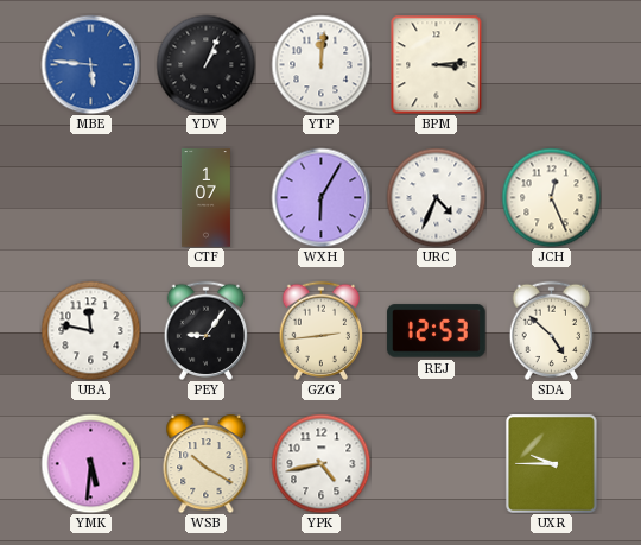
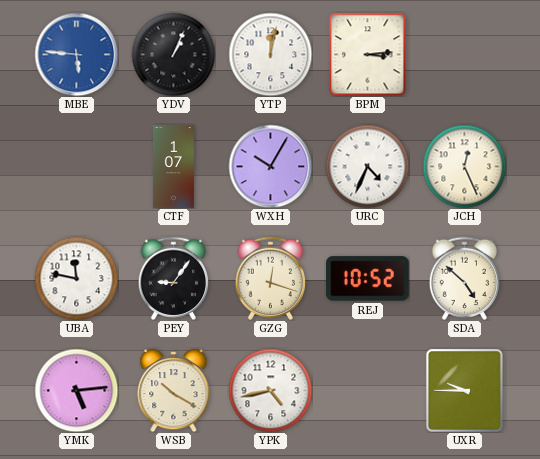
YTP: 12:01 -> 12:02 (270, 54)
WXH: 6:05 -> 10:05 (270, 166)
GZG: 2:44 -> 12:18 (271, 278)
REJ: 12:53 -> 10:52 (368, 279)
YMK: 5:31 -> 5:14 (76, 390)
